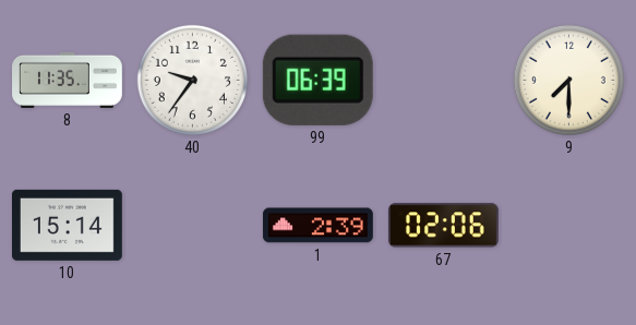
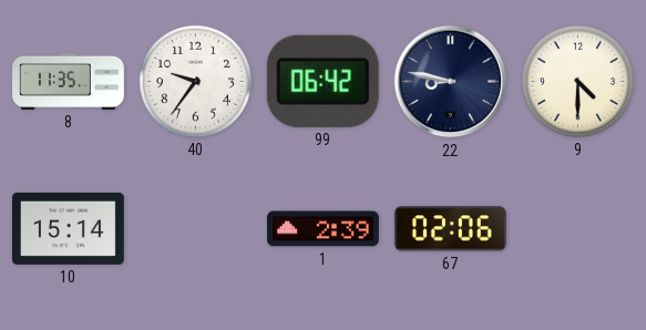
99: 06:39 -> 06:42 (322, 81)
22: none -> 8:47 (451, 82)
9: 7:30 -> 4:30 (577, 81)
